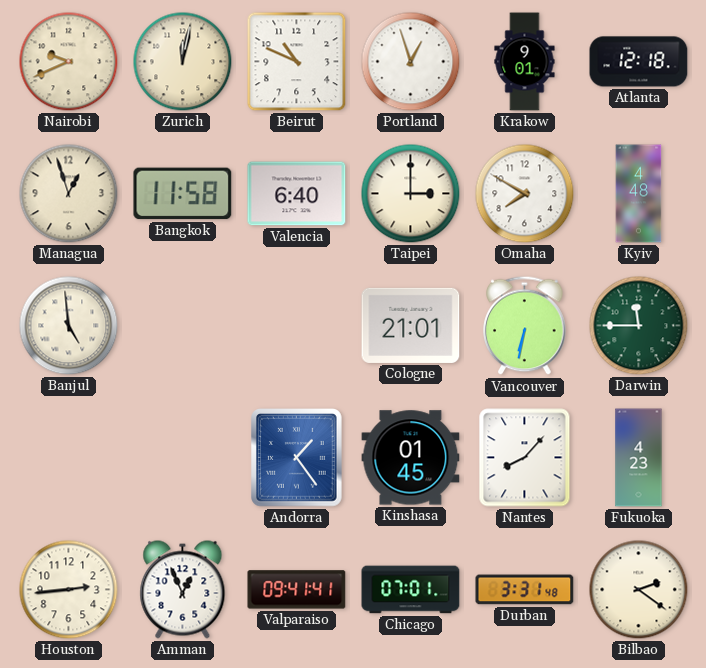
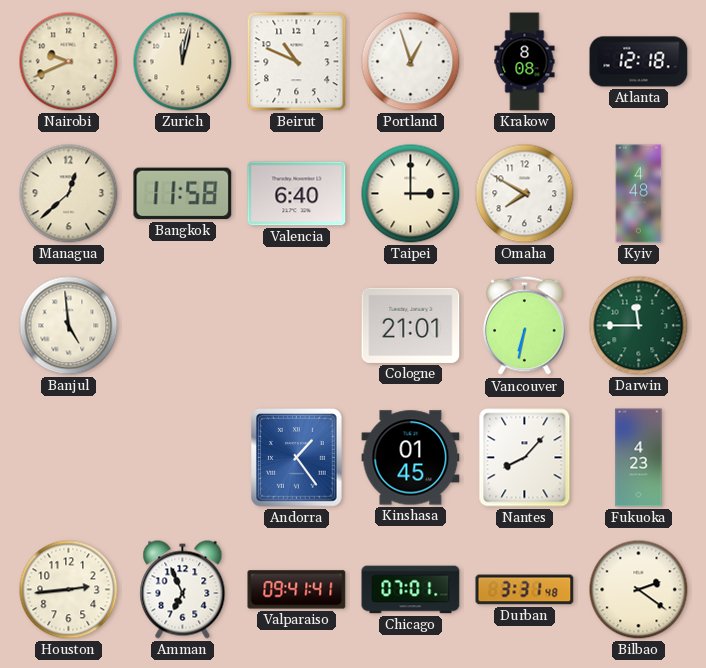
Krakow: 9:01 -> 8:08 (525, 62)
Managua: 12:57 -> 12:38 (69, 194)
Amman: 12:56 -> 6:56 (183, 590)
